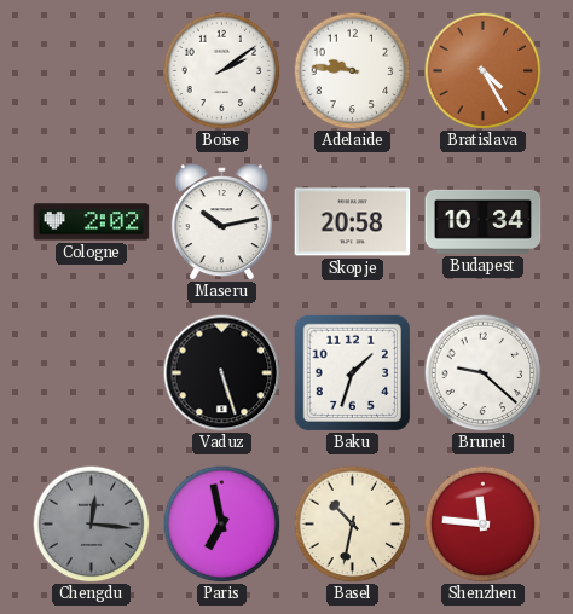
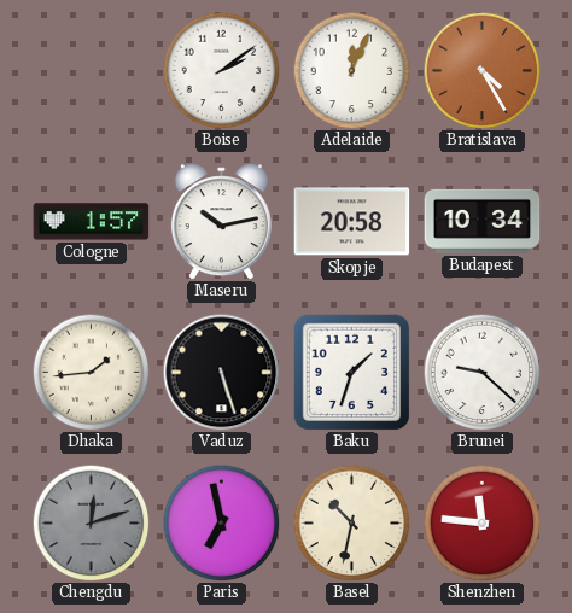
Adelaide: 9:46 -> 12:04 (351, 70)
Cologne: 2:02 -> 1:57 (92, 222)
Dhaka: none -> 1:44 (91, 372)
Chengdu: 12:16 -> 12:12 (91, 522)
